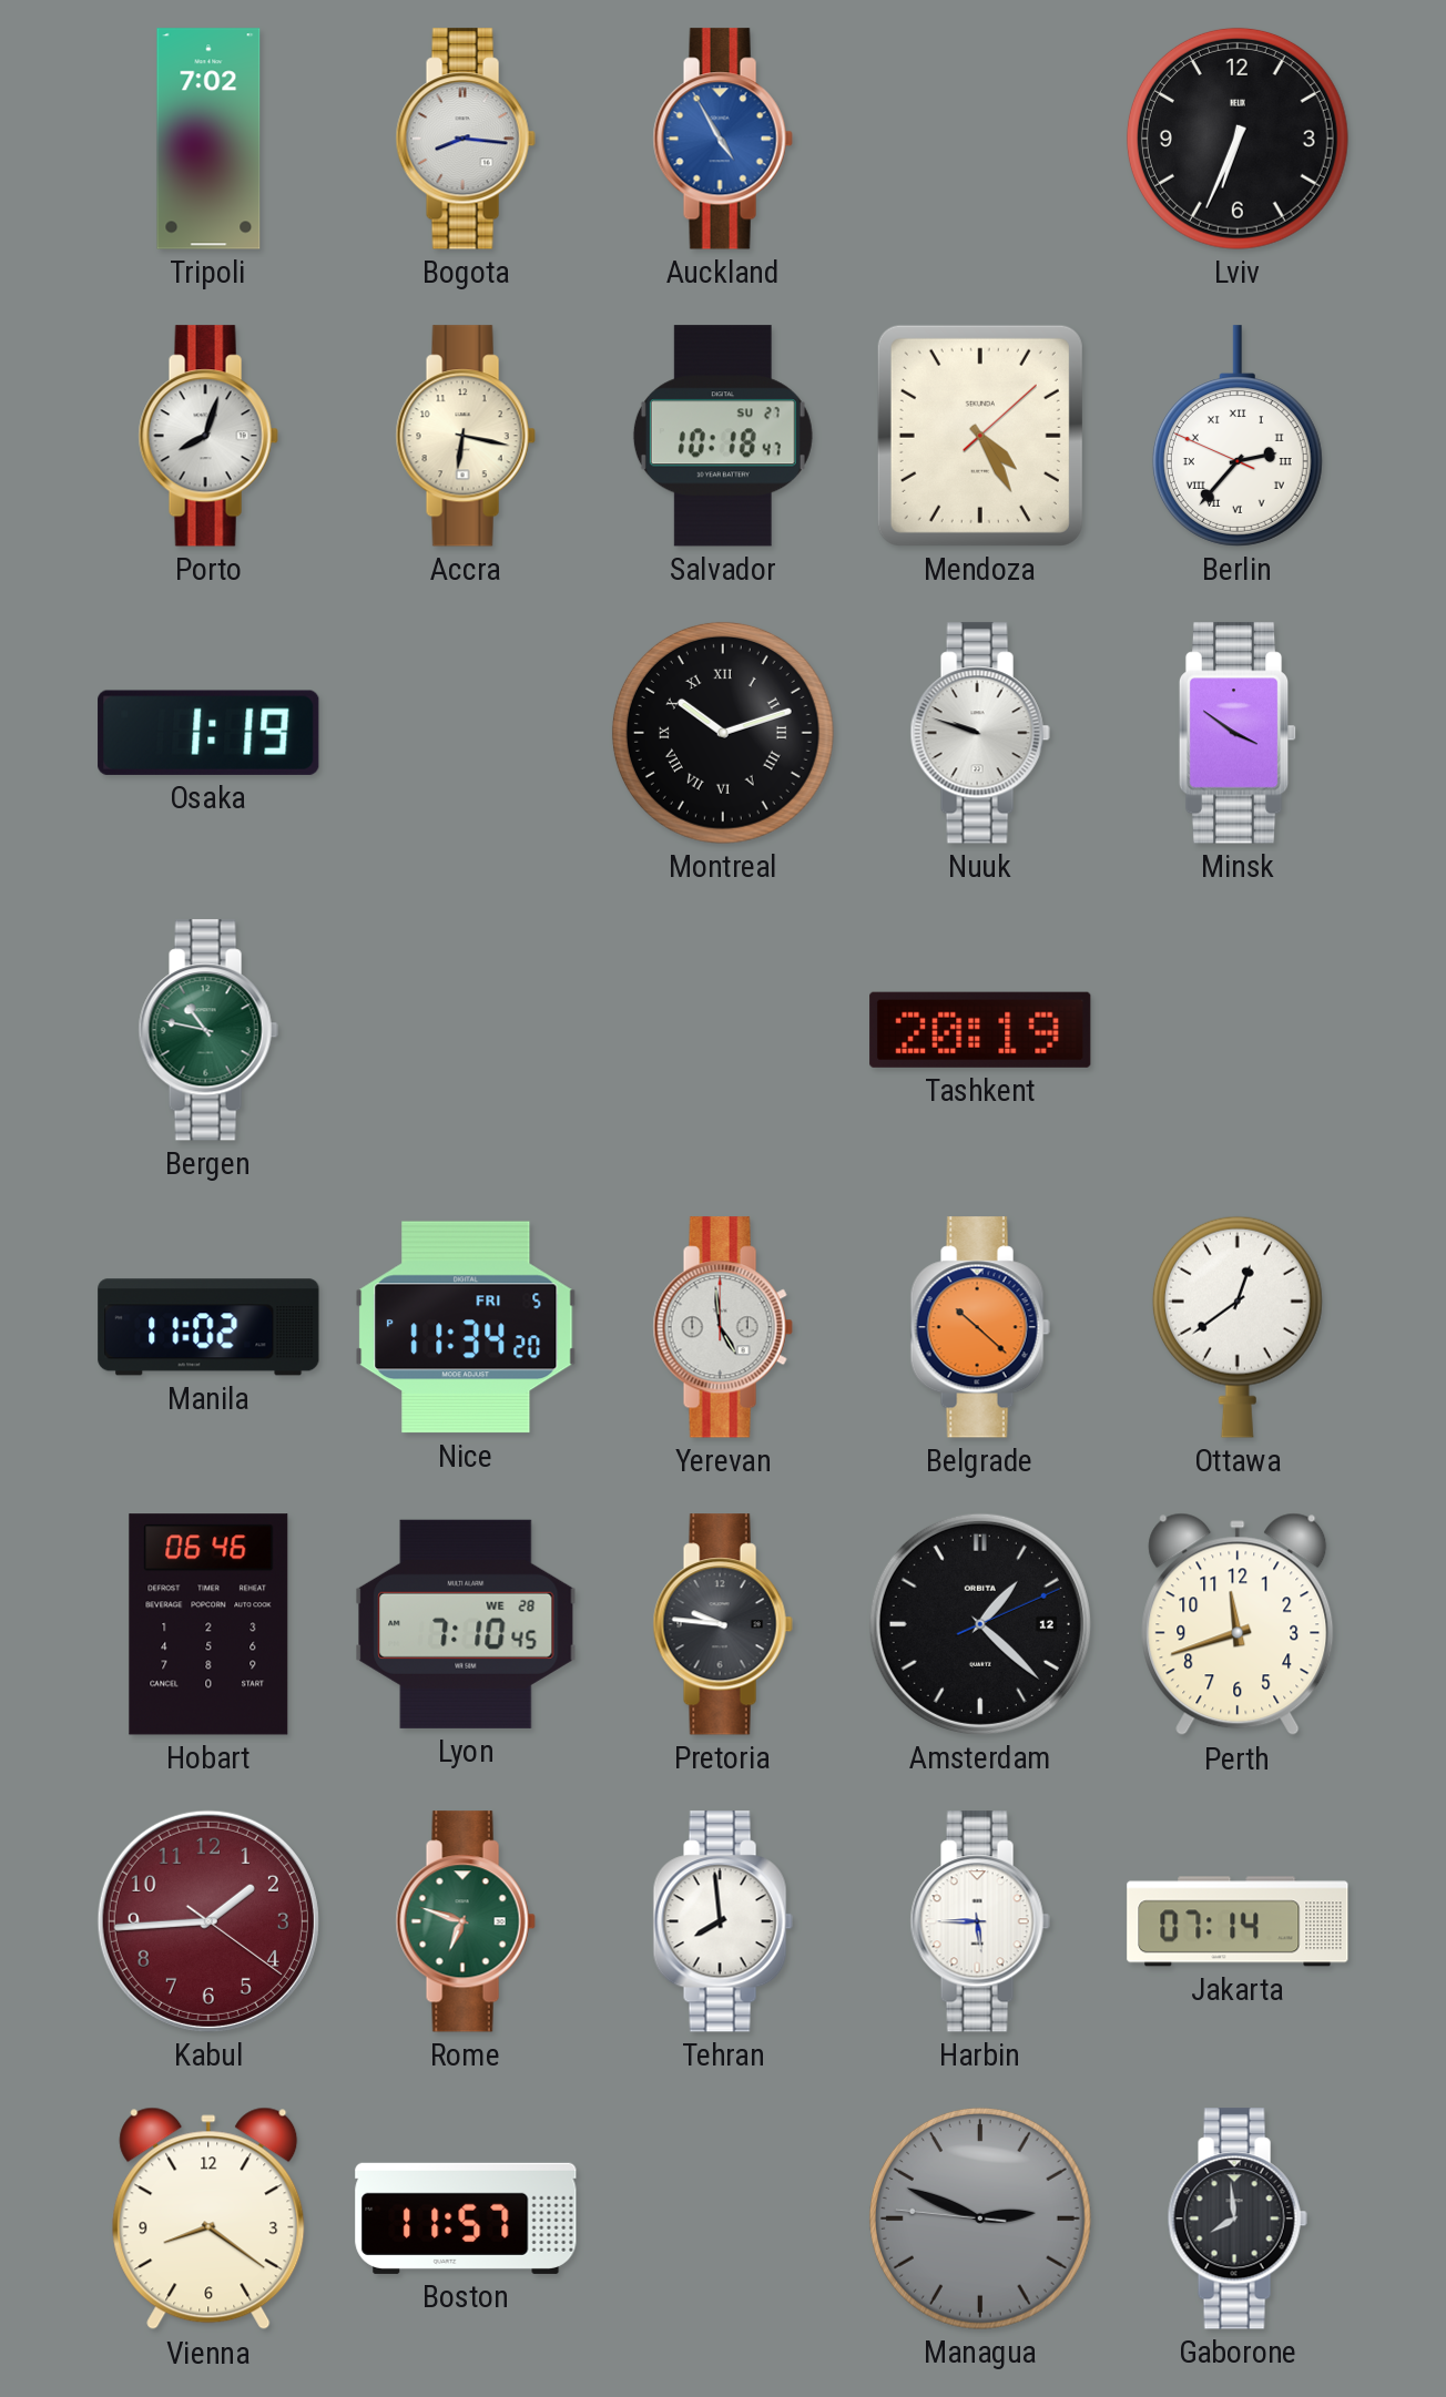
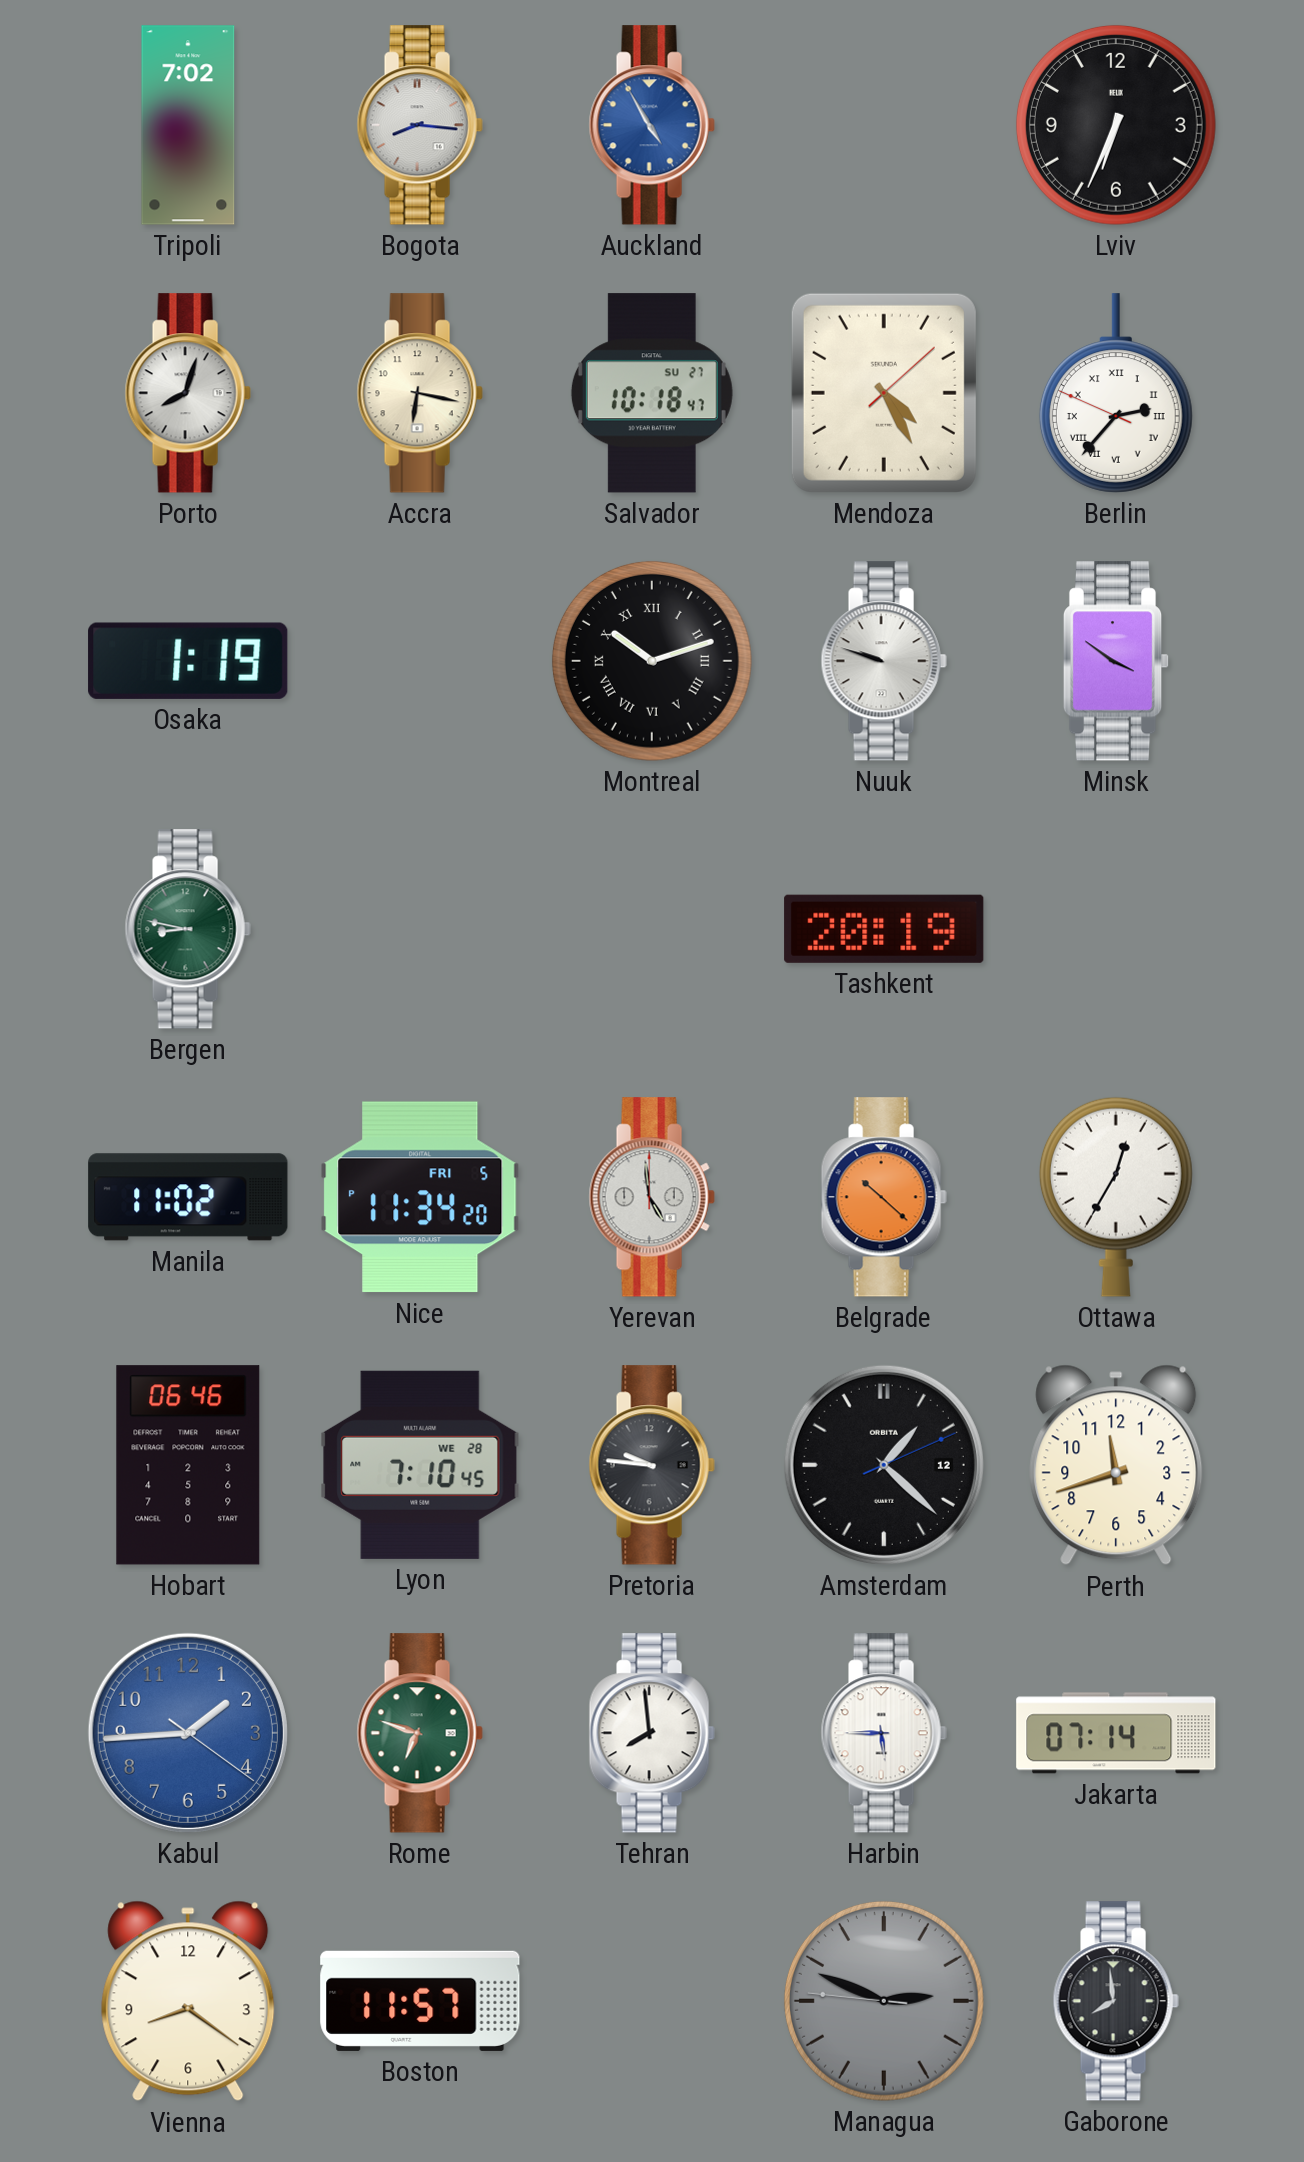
Bergen: 10:47 -> 8:47 (188, 929)
Ottawa: 12:39 -> 12:35 (1116, 1197)
Kabul dial: burgundy -> blue (188, 1733)
